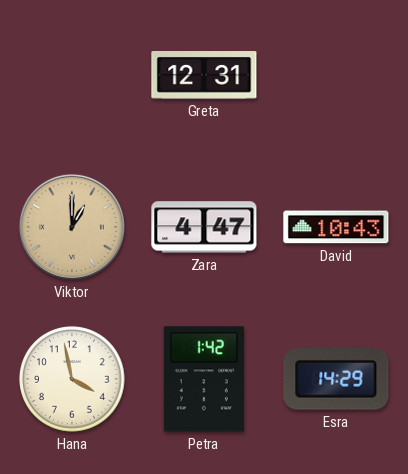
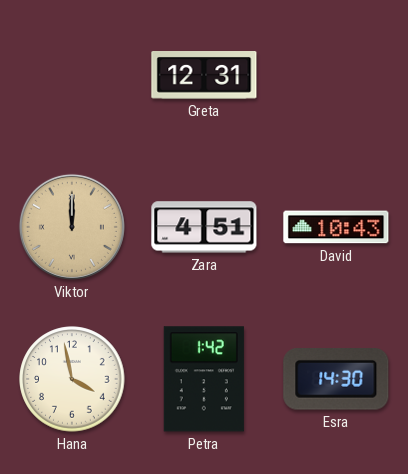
Viktor: 1:00 -> 12:00 (72, 227)
Zara: 4:47 -> 4:51 (204, 227)
Esra: 14:29 -> 14:30 (336, 380)
